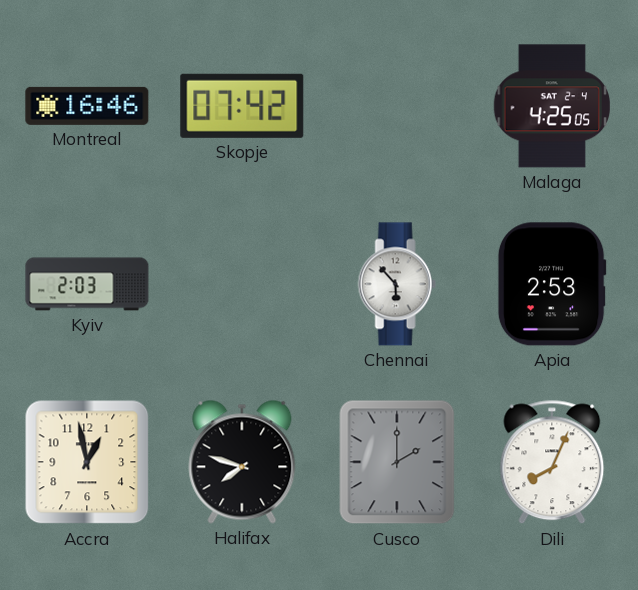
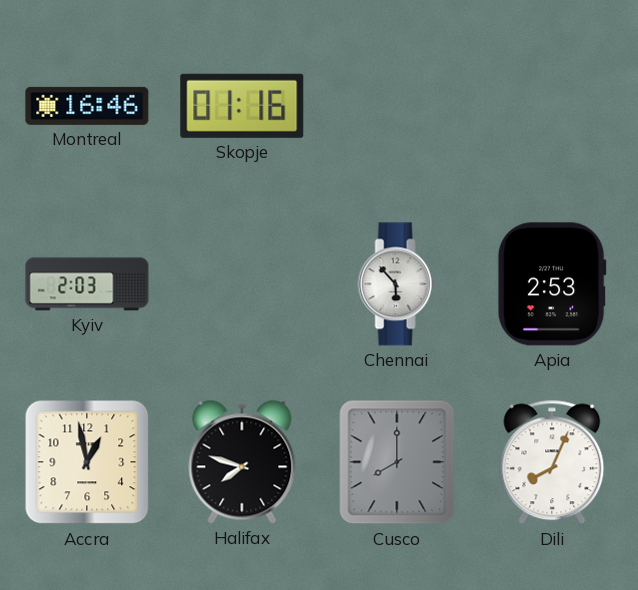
Skopje: 07:42 -> 01:16 (242, 106)
Malaga: 4:25 -> none (552, 106)
Cusco: 2:00 -> 8:00 (397, 462)
